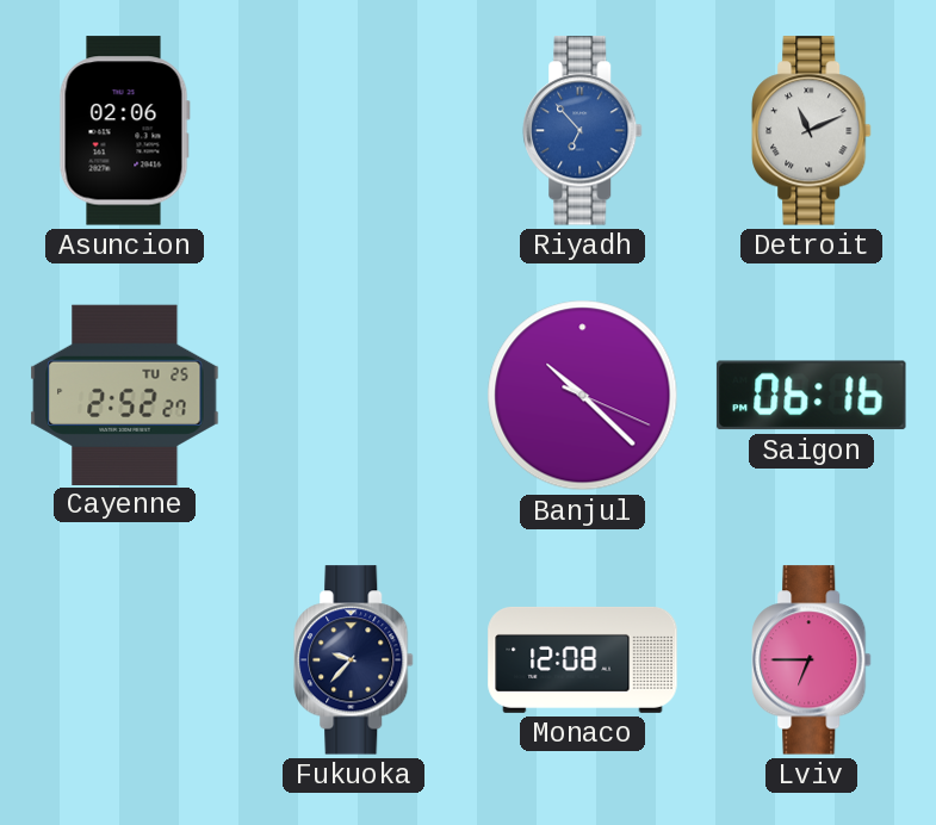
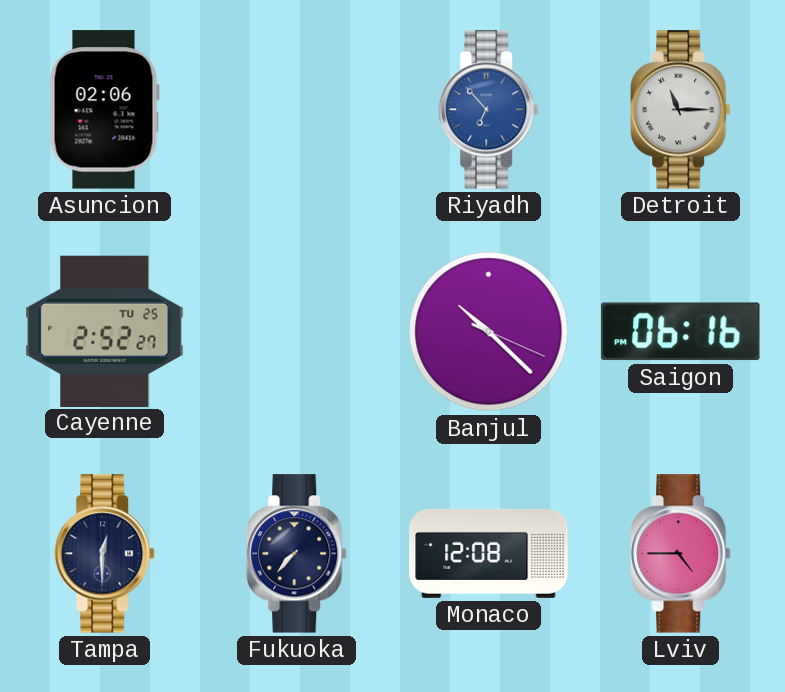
Detroit: 11:11 -> 11:15 (681, 110)
Tampa: none -> 12:30 (105, 554)
Fukuoka: 9:37 -> 7:37 (297, 554)
Lviv: 6:45 -> 4:45 (681, 554)
